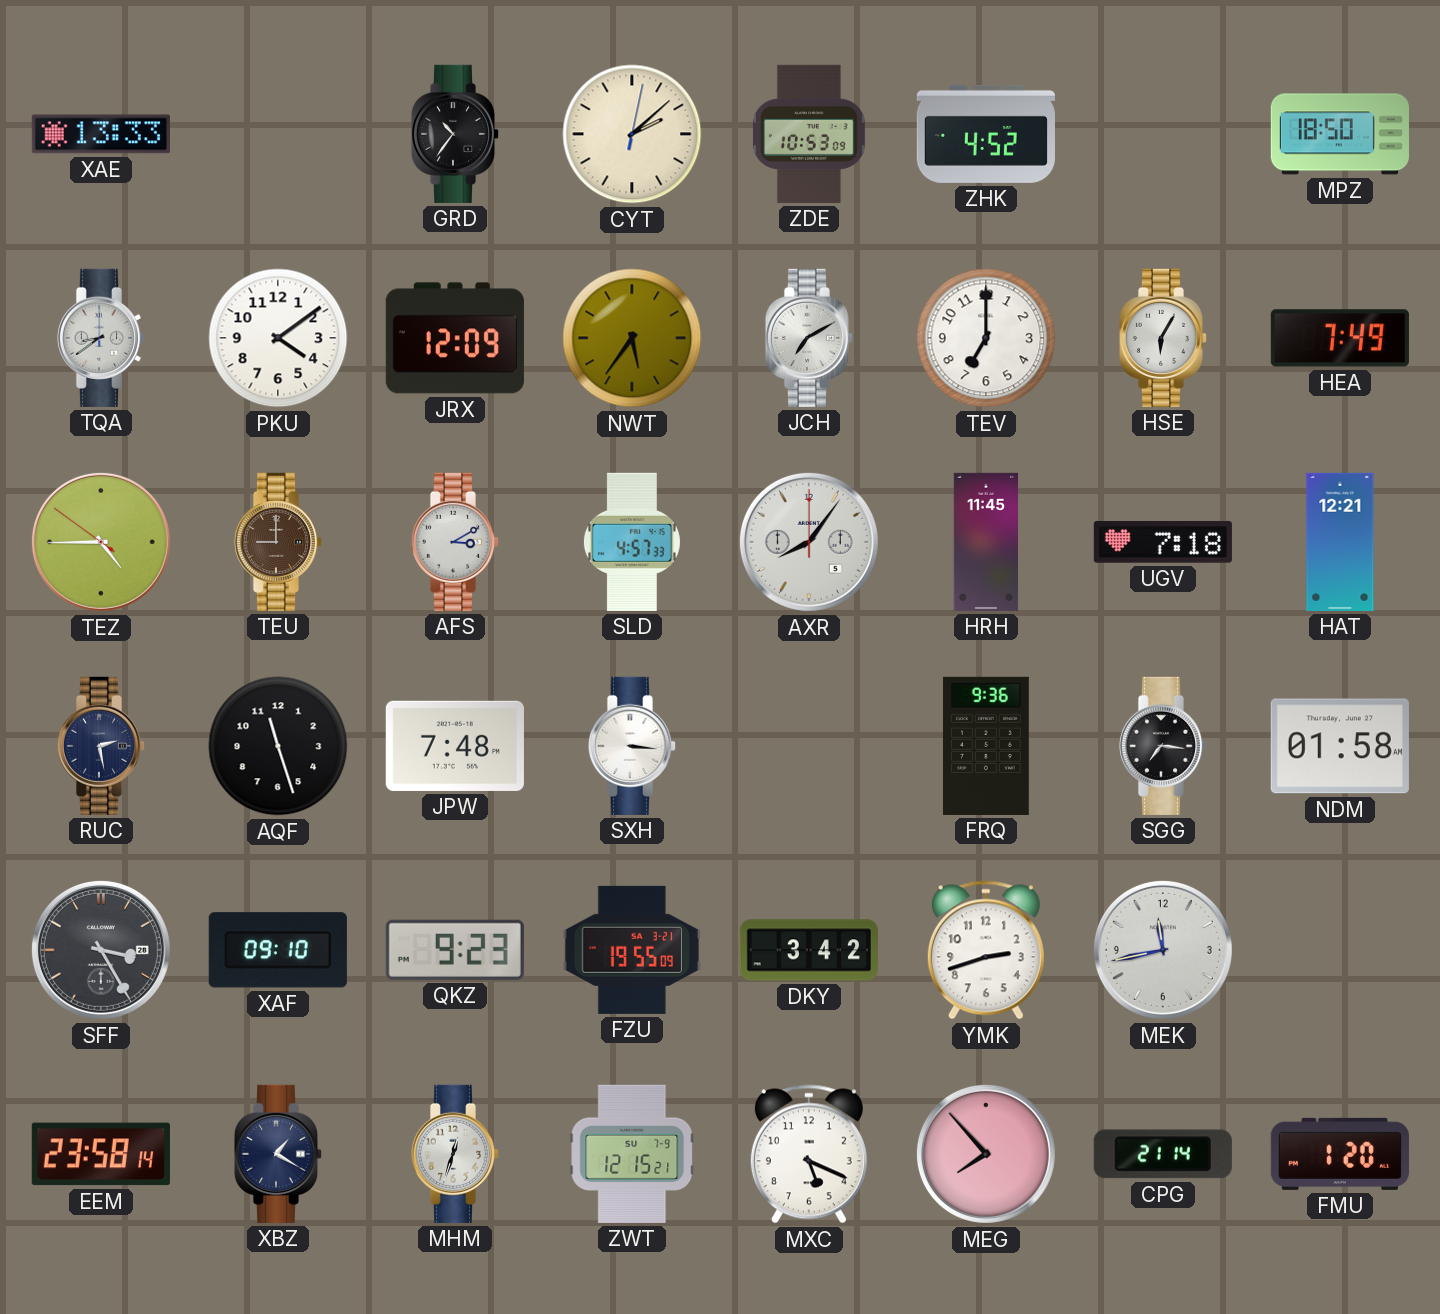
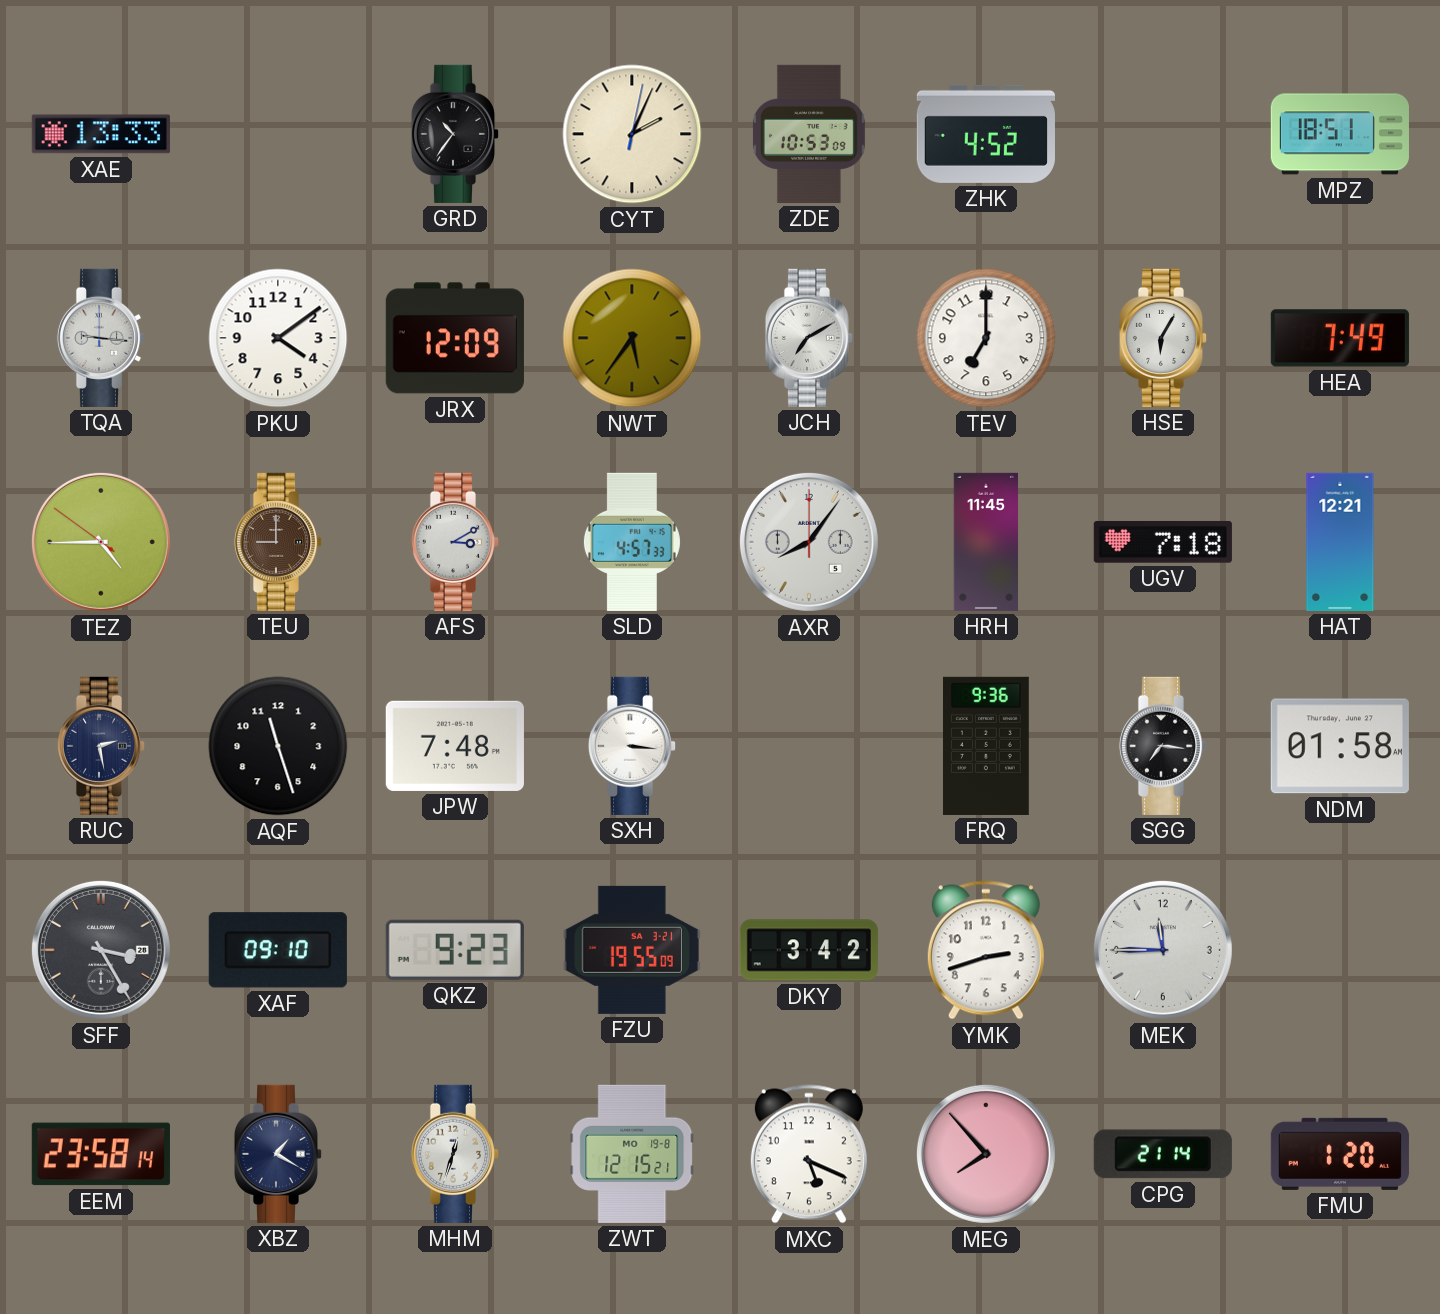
CYT: 2:08 -> 2:04 (632, 134)
MPZ: 18:50 -> 18:51 (1340, 134)
TQA: 8:39 -> 9:16 (101, 338)
MEK: 11:43 -> 11:45 (1163, 950)
ZWT date: SU 7-9 -> MO 19-8 (632, 1154)
